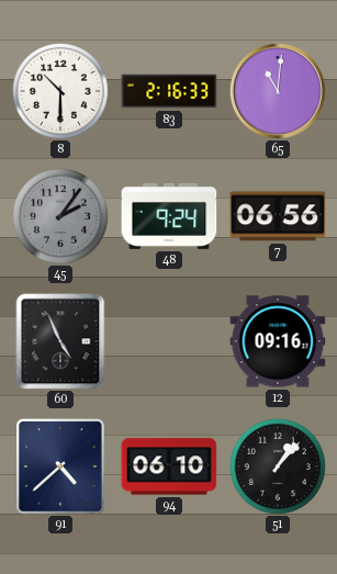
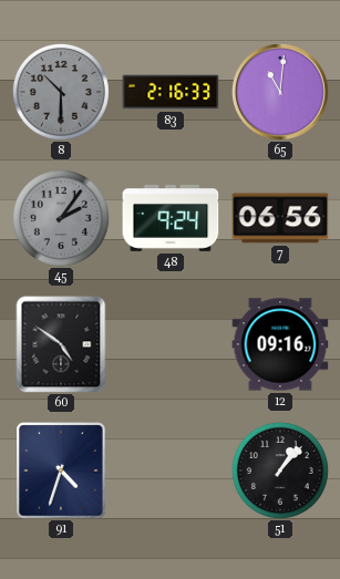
8 dial: white -> grey (61, 92)
60: 4:56 -> 4:51 (61, 344)
91: 4:38 -> 4:33 (61, 471)
94: 06:10 -> none (169, 466)
